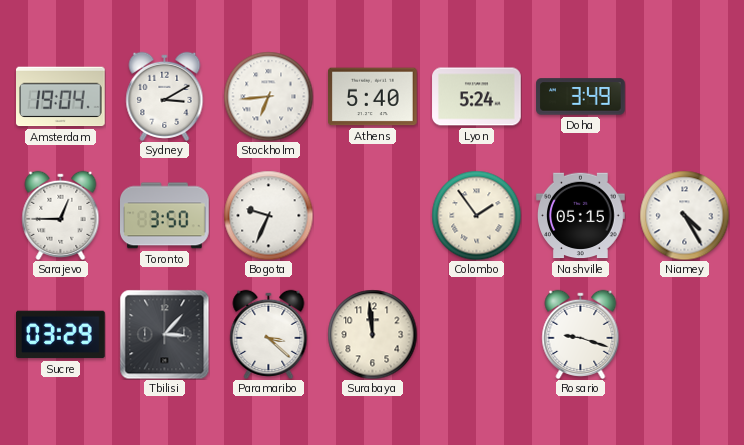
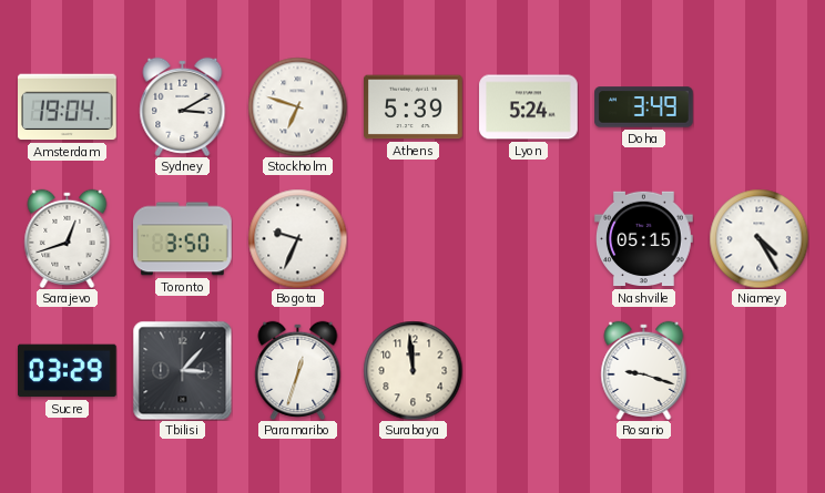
Stockholm: 6:44 -> 6:48 (297, 106)
Athens: 5:40 -> 5:39 (414, 107)
Sarajevo: 12:45 -> 12:42 (68, 238)
Colombo: 1:54 -> none (476, 215)
Paramaribo: 3:22 -> 12:33 (298, 370)
